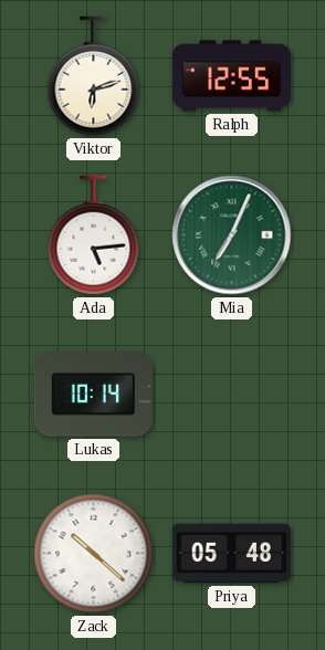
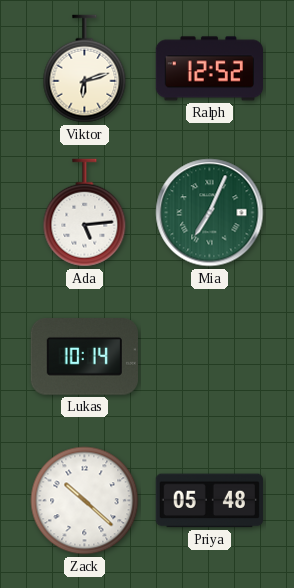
Ralph: 12:55 -> 12:52 (209, 69)
